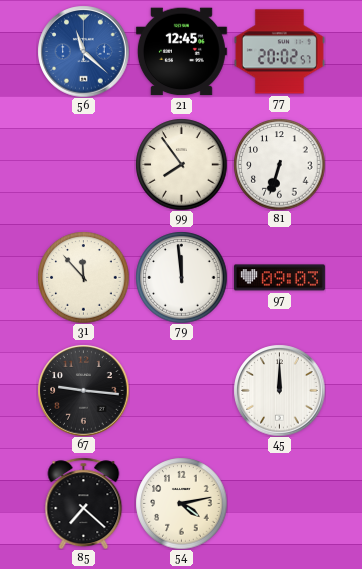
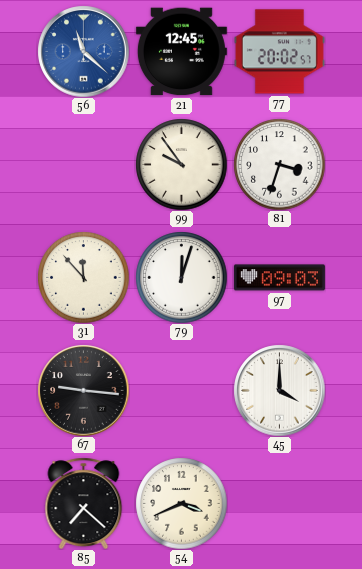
99: 7:54 -> 9:54 (181, 164)
81: 6:33 -> 3:33 (279, 164)
79: 11:59 -> 12:03 (181, 277)
45: 12:00 -> 4:00 (279, 390)
54: 4:13 -> 3:41 (181, 503)
